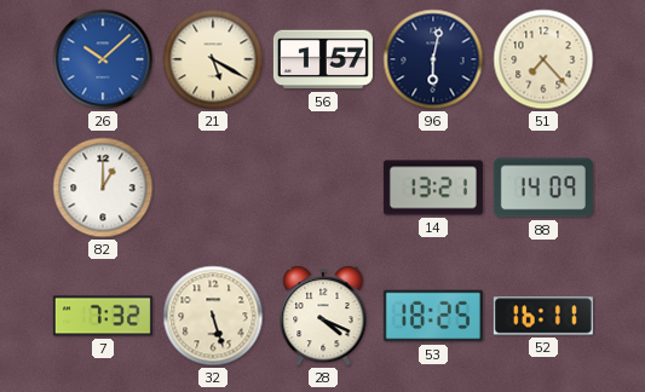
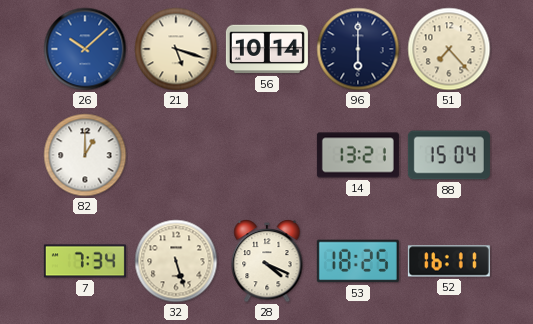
21: 5:20 -> 5:18 (176, 49)
56: 1:57 -> 10:14 (267, 49)
96: 6:02 -> 6:00 (358, 49)
88: 14:09 -> 15:04 (449, 155)
7: 7:32 -> 7:34 (85, 261)
